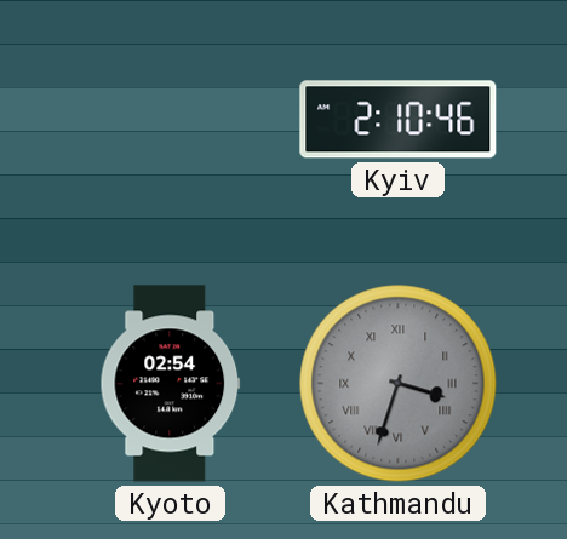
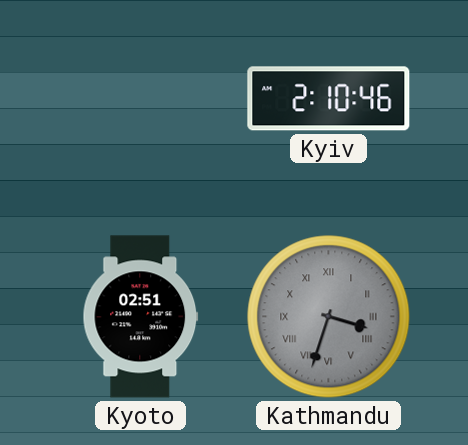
Kyoto: 02:54 -> 02:51 (141, 317)
